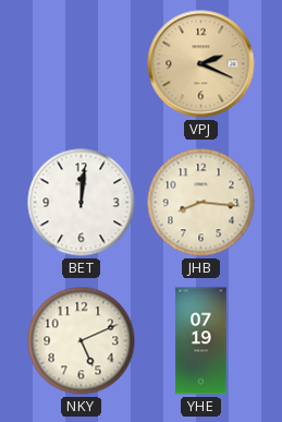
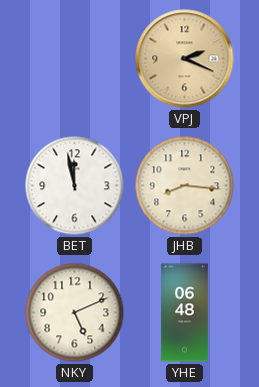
BET: 12:01 -> 11:58 (75, 186)
YHE: 07:19 -> 06:48 (185, 313)
